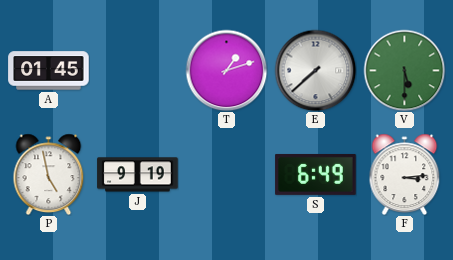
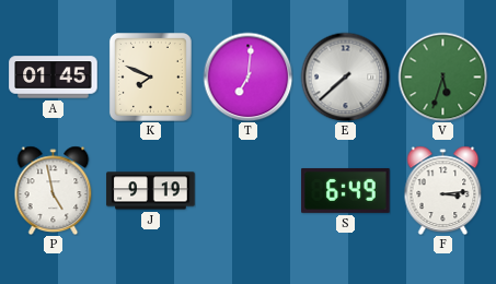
K: none -> 7:49 (150, 76)
T: 1:12 -> 7:01 (247, 76)
V: 5:30 -> 5:33 (442, 76)
